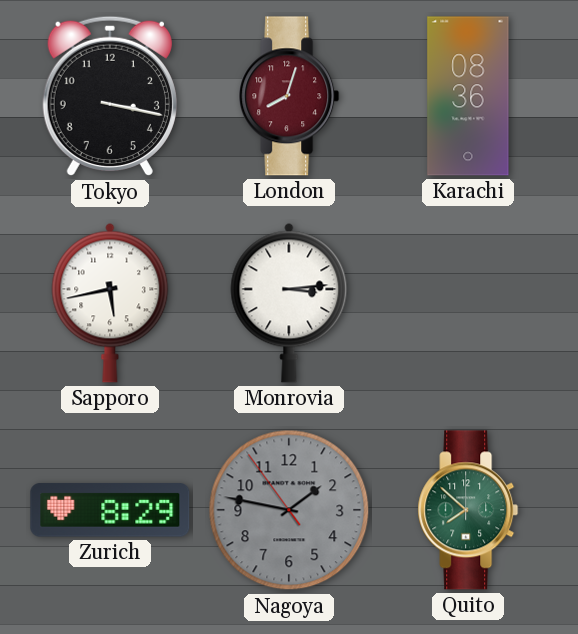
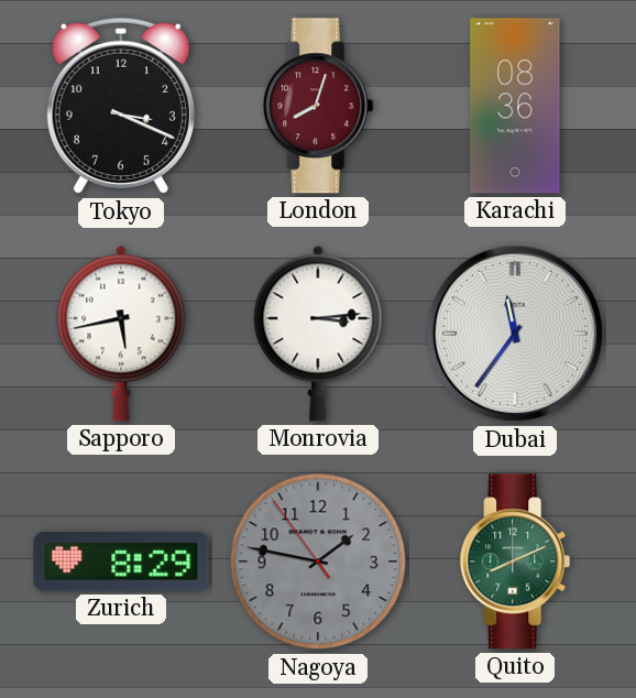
Tokyo: 3:17 -> 3:19 (121, 106)
Dubai: none -> 11:36 (515, 334)
Quito: 7:52 -> 8:11 (515, 561)
